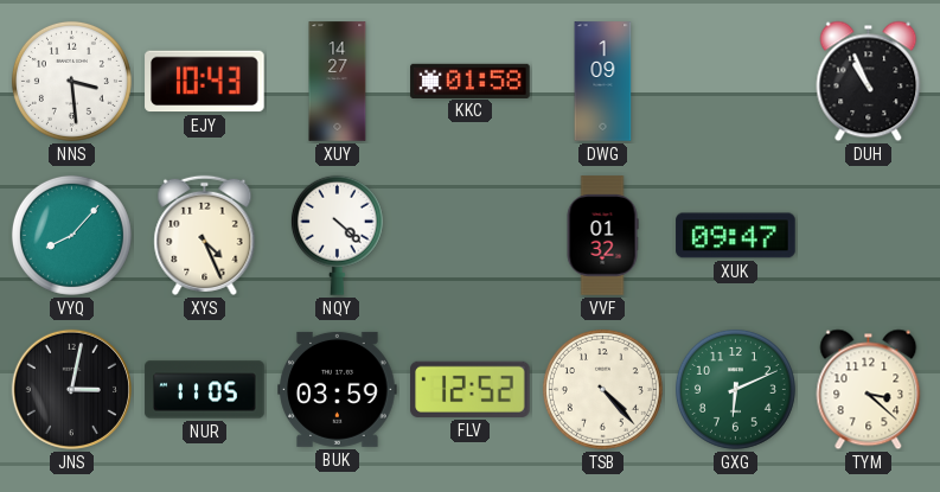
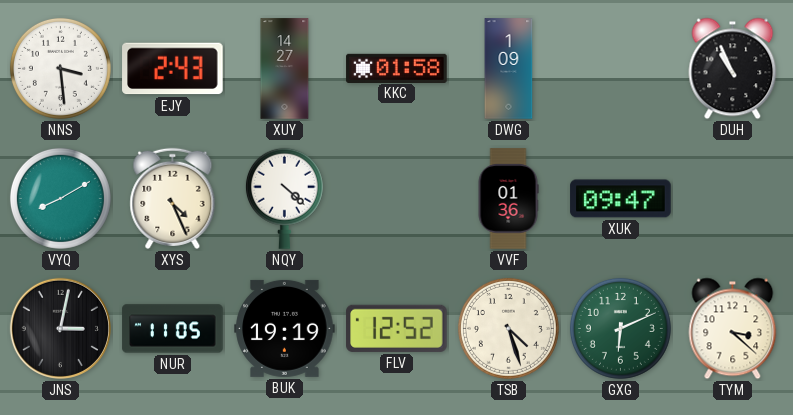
EJY: 10:43 -> 2:43 (173, 69)
VYQ: 8:07 -> 8:10 (60, 198)
VVF: 01:32 -> 01:36 (508, 199)
BUK: 03:59 -> 19:19 (285, 328)
TSB: 4:23 -> 4:27 (508, 328)
